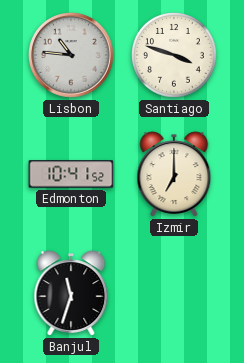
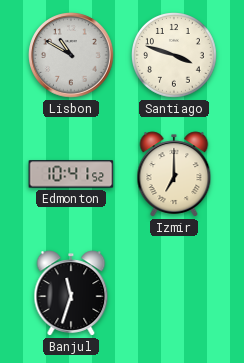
Lisbon: 10:46 -> 10:50 (71, 55)
